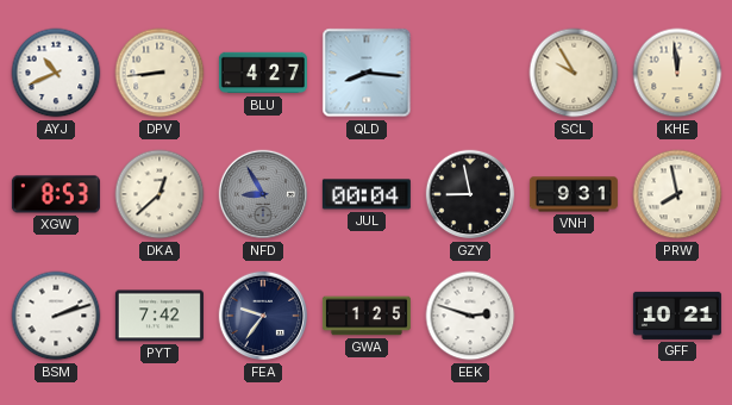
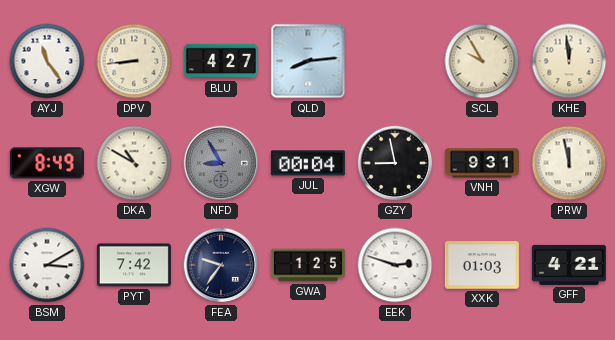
AYJ: 10:41 -> 11:24 (47, 61)
QLD: 8:16 -> 8:14 (308, 61)
XGW: 8:53 -> 8:49 (47, 163)
DKA: 12:38 -> 10:50 (134, 163)
PRW: 7:58 -> 11:58 (569, 163)
BSM: 2:12 -> 3:10 (47, 265)
XXK: none -> 01:03 (482, 265)
GFF: 10:21 -> 4:21 (569, 265)
